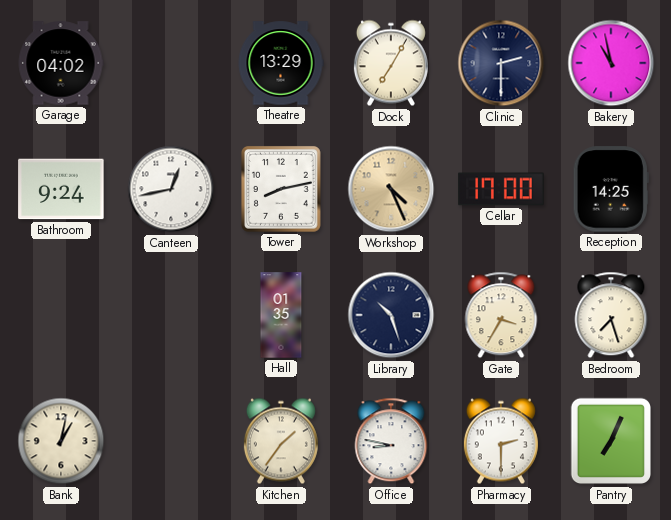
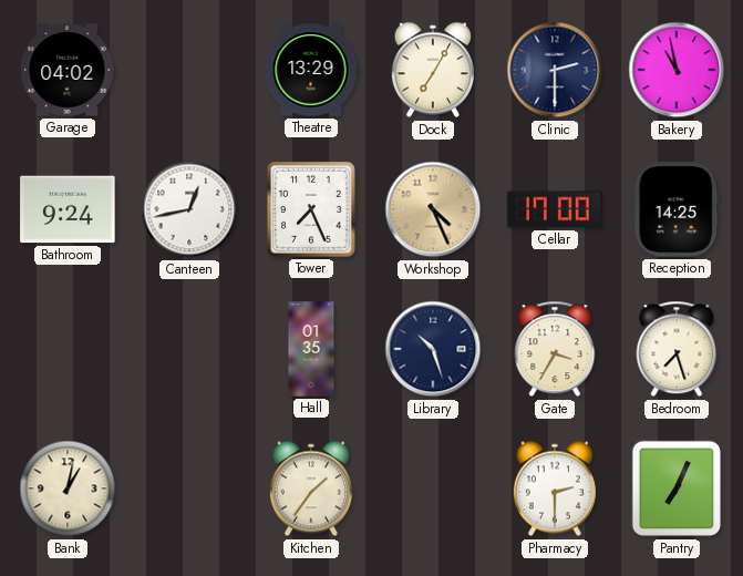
Tower: 8:13 -> 7:26 (311, 209)
Office: 8:47 -> none (391, 441)
